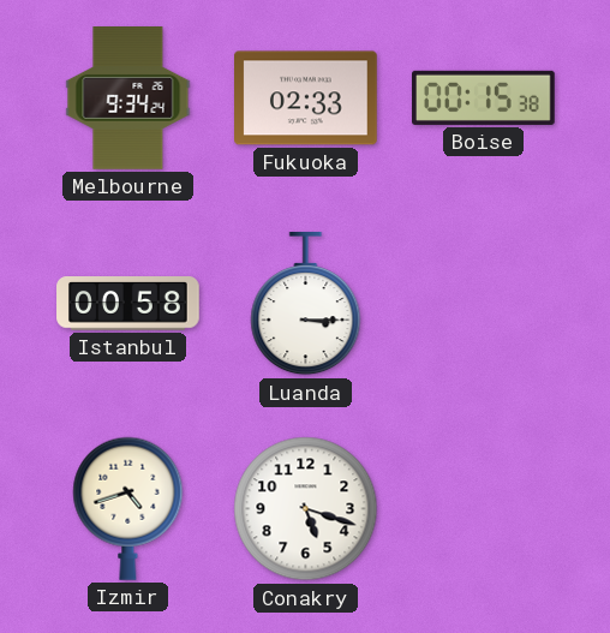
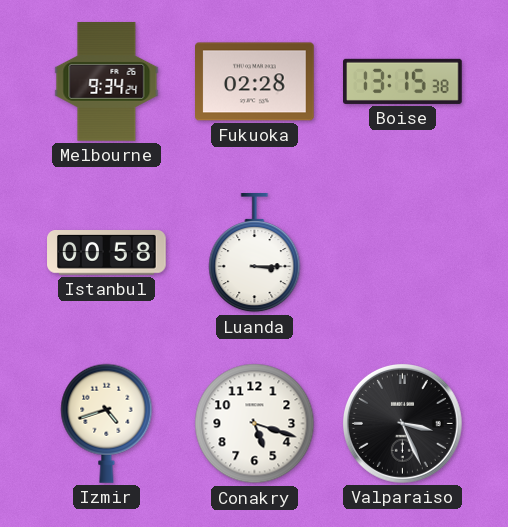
Fukuoka: 02:33 -> 02:28 (255, 82)
Boise: 00:15 -> 13:15 (403, 81)
Valparaiso: none -> 3:26 (402, 423)
